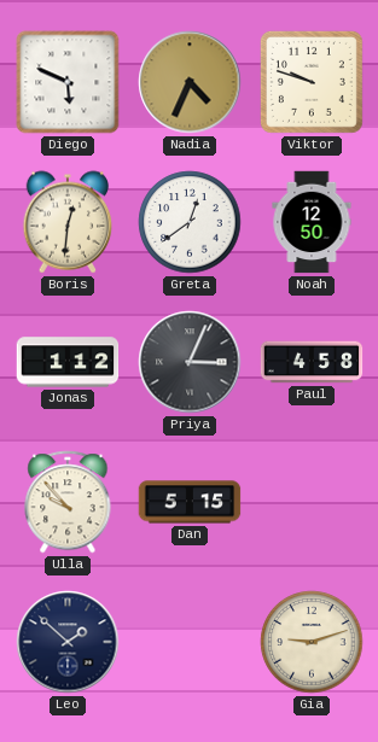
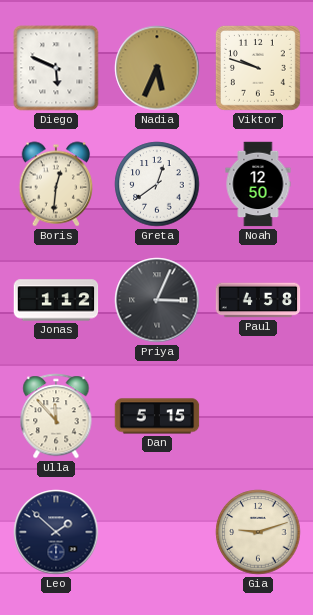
Nadia: 4:34 -> 5:34 (157, 68)
Ulla: 9:53 -> 11:53 (56, 416)
